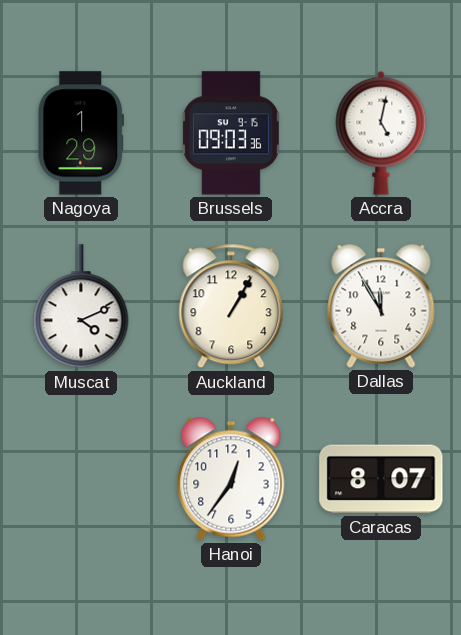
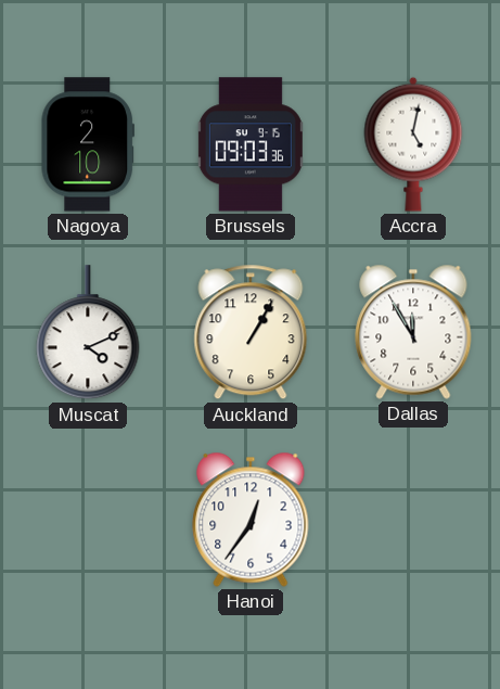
Nagoya: 1:29 -> 2:10 (87, 144)
Caracas: 8:07 -> none (381, 479)
